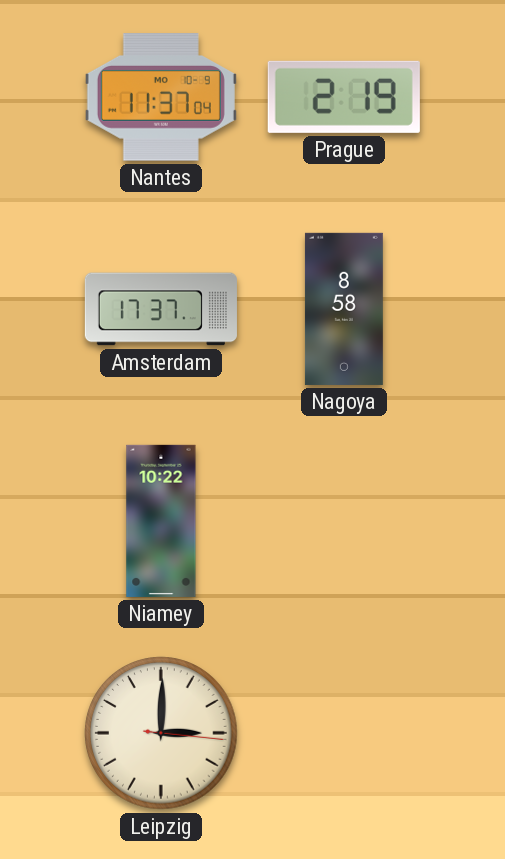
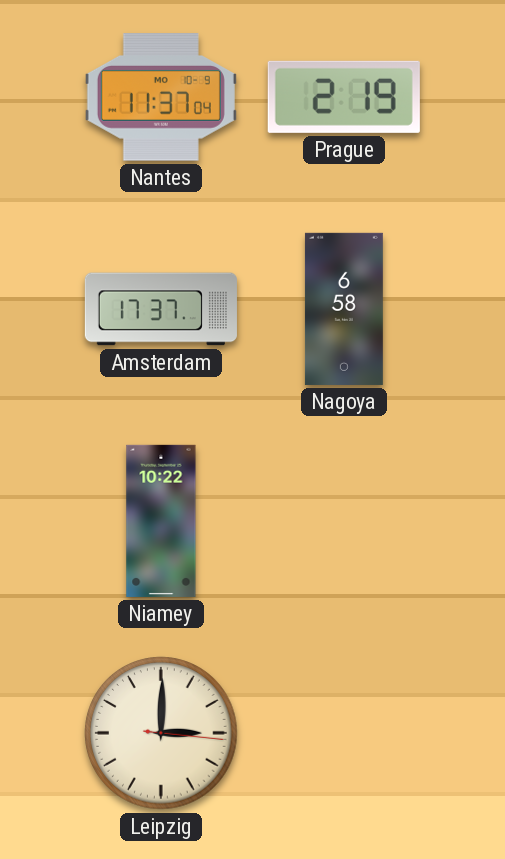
Nagoya: 8:58 -> 6:58 (344, 309)
